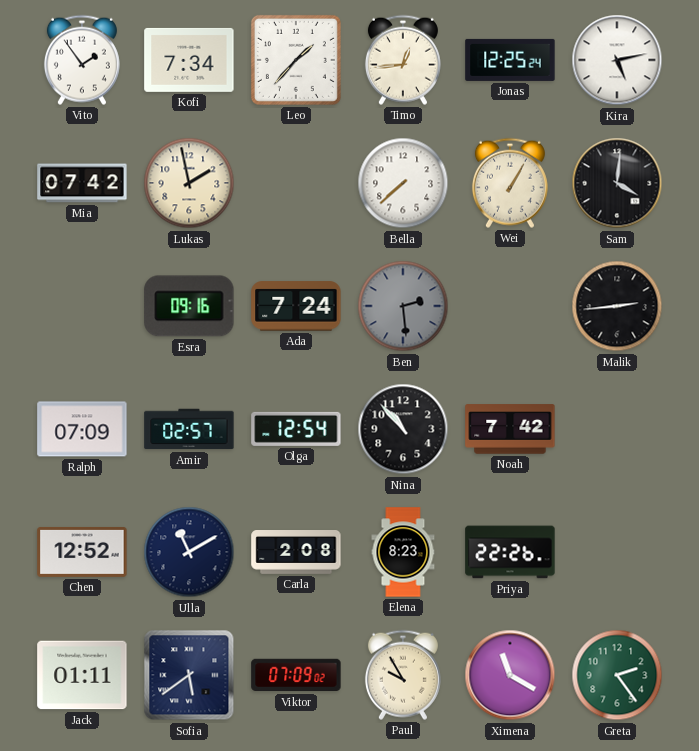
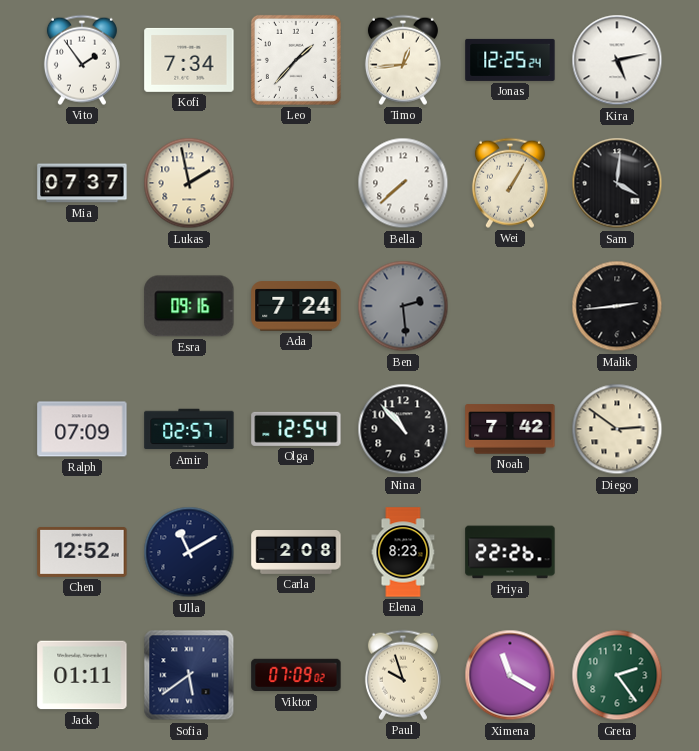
Mia: 07:42 -> 07:37 (82, 183)
Diego: none -> 2:51 (617, 429)
Paul: 9:55 -> 9:57 (403, 675)
